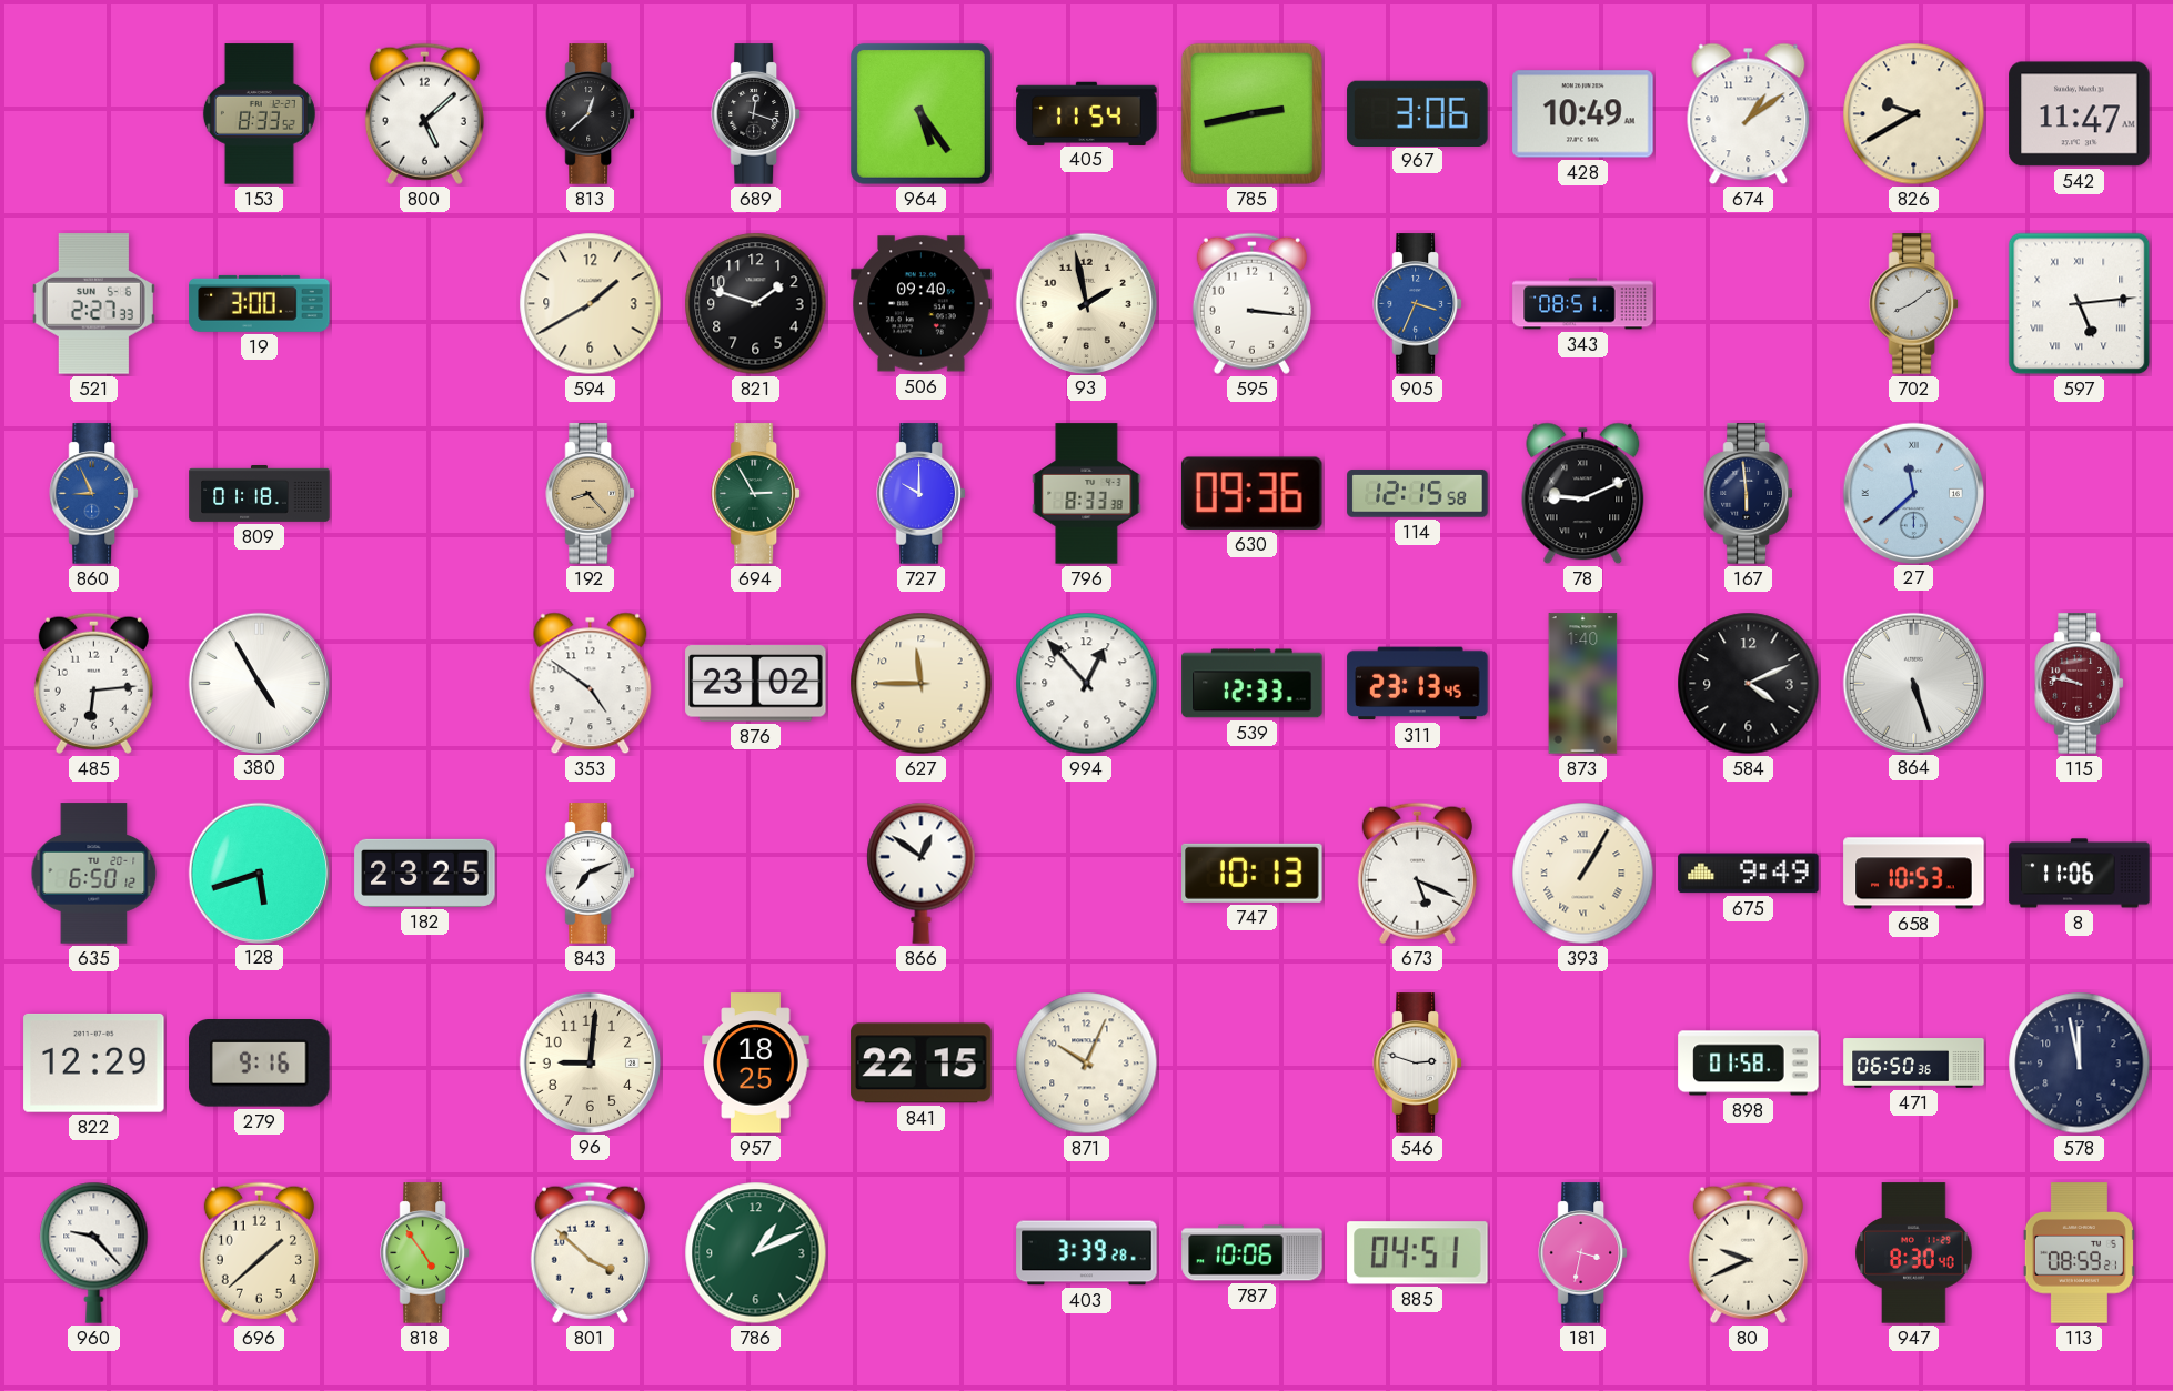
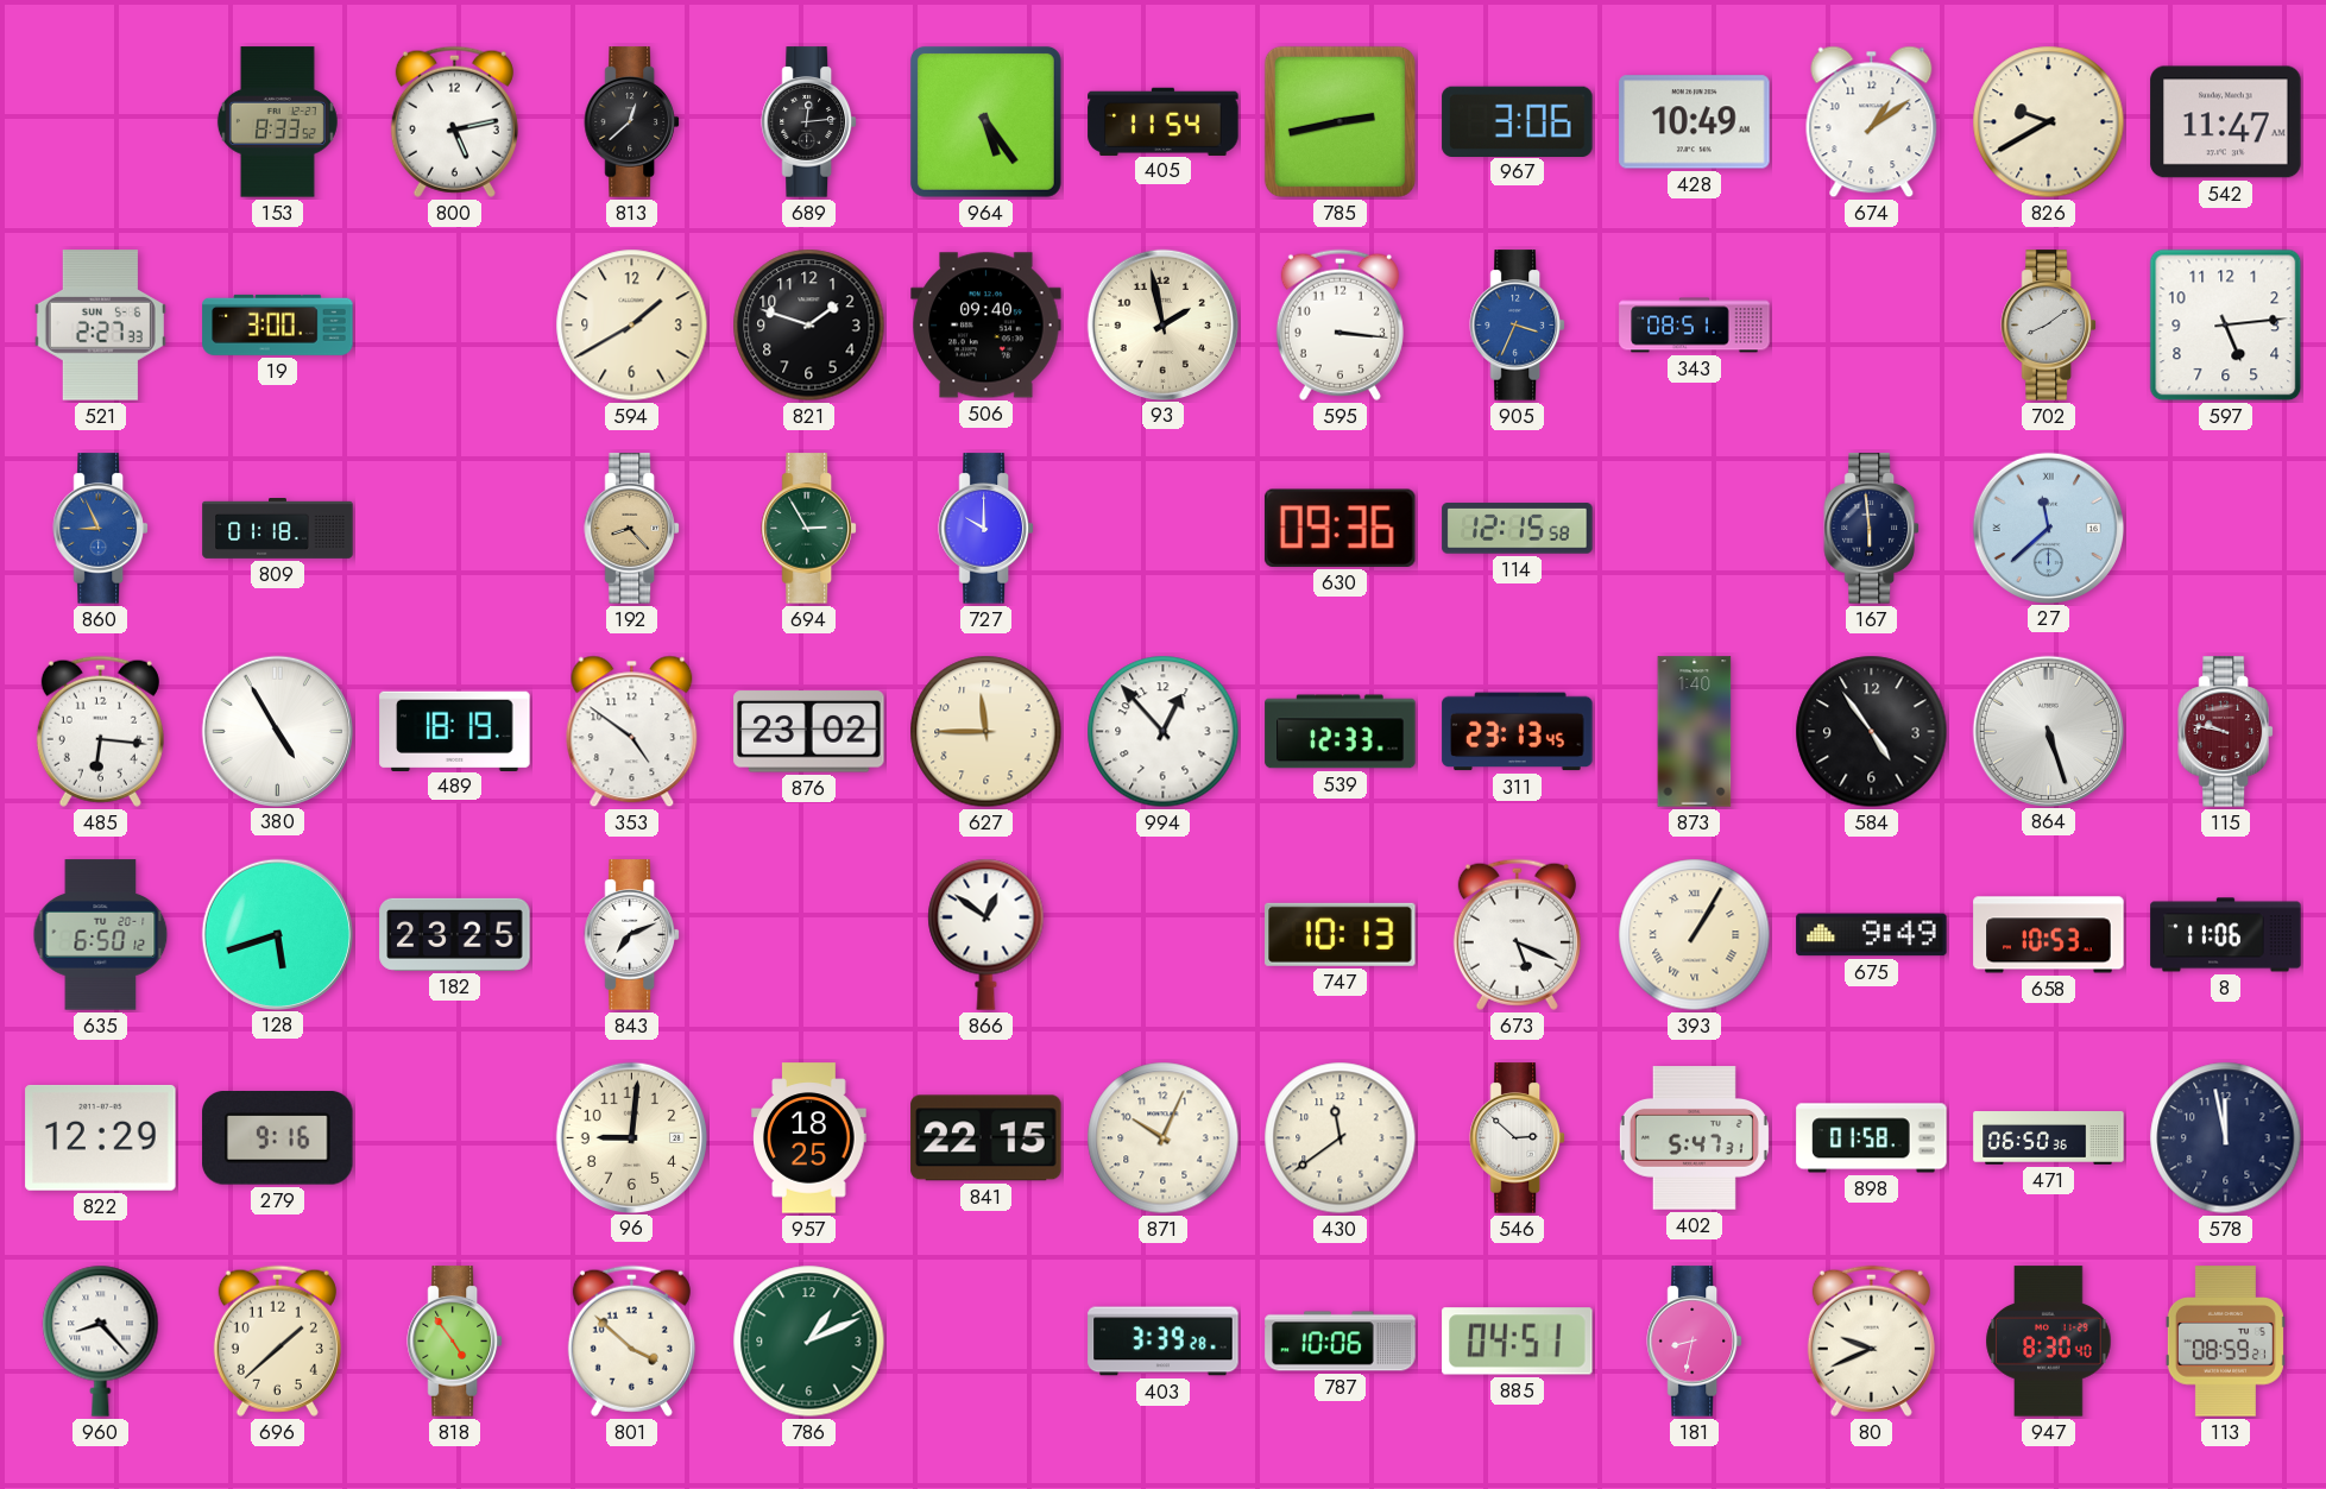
800: 5:08 -> 5:13 (454, 121)
689: 12:18 -> 12:14 (808, 122)
597 numerals: Roman -> Arabic (2226, 326)
796: 8:33 -> none (1087, 494)
78: 9:11 -> none (1583, 494)
485: 6:14 -> 6:16 (100, 731)
489: none -> 18:19 (455, 731)
584: 4:11 -> 4:54 (1872, 732)
430: none -> 11:39 (1341, 1138)
546: 2:48 -> 2:52 (1517, 1138)
402: none -> 5:47 (1694, 1138)
960: 9:23 -> 8:23 (101, 1340)
181: 3:32 -> 8:32 (1694, 1342)
